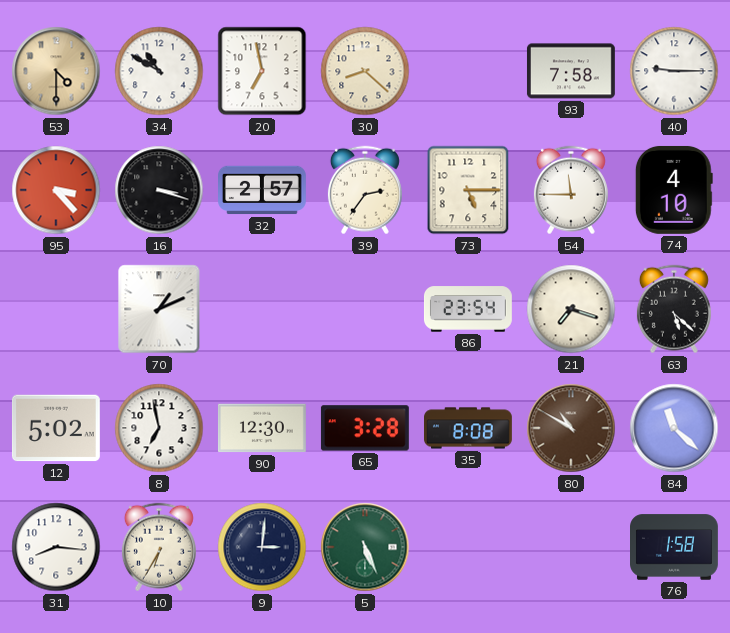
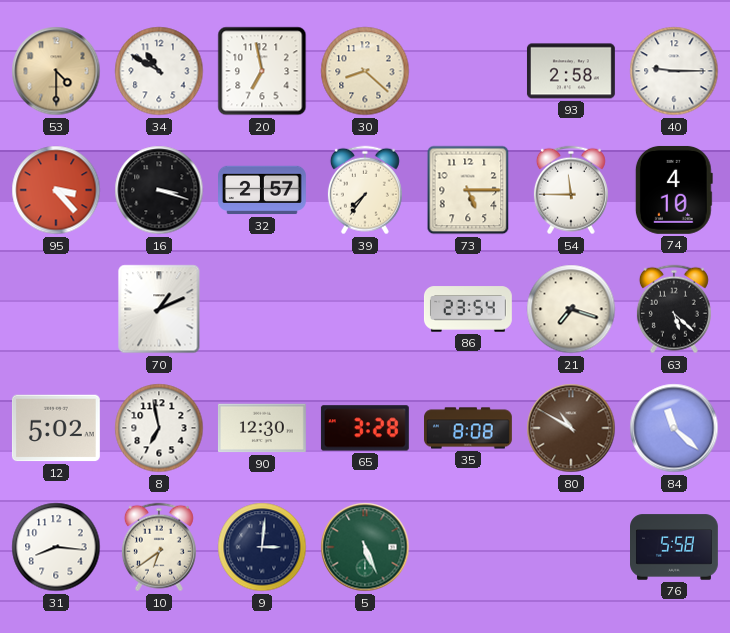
93: 7:58 -> 2:58 (571, 71)
39: 2:36 -> 7:36 (365, 190)
10: 6:35 -> 6:39 (159, 547)
76: 1:58 -> 5:58 (675, 547)
